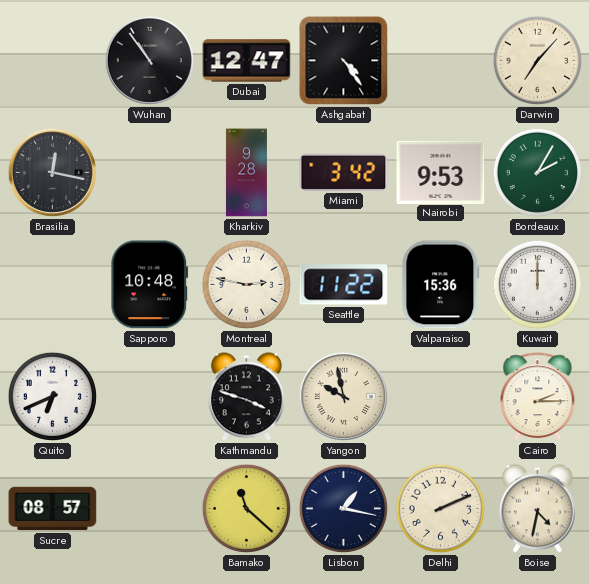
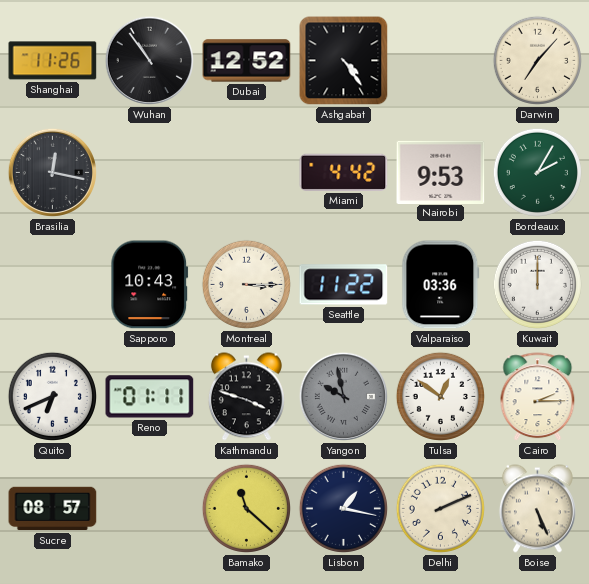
Shanghai: none -> 11:26 (53, 61)
Dubai: 12:47 -> 12:52 (247, 61)
Kharkiv: 9:28 -> none (246, 173)
Miami: 3:42 -> 4:42 (344, 172)
Sapporo: 10:48 -> 10:43 (150, 285)
Montreal: 2:47 -> 3:15 (246, 284)
Valparaiso: 15:36 -> 03:36 (441, 285)
Reno: none -> 01:11 (150, 397)
Yangon dial: cream -> grey (343, 396)
Tulsa: none -> 12:51 (440, 396)
Boise: 4:32 -> 5:26 (537, 509)
